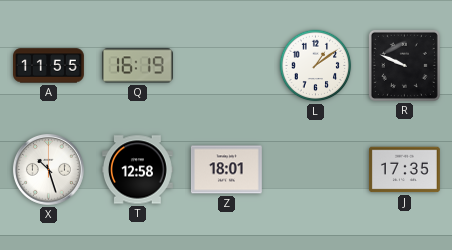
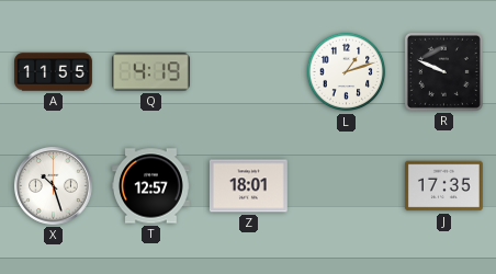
Q: 16:19 -> 4:19 (150, 72)
L: 1:09 -> 1:12 (347, 72)
T: 12:58 -> 12:57 (151, 186)
